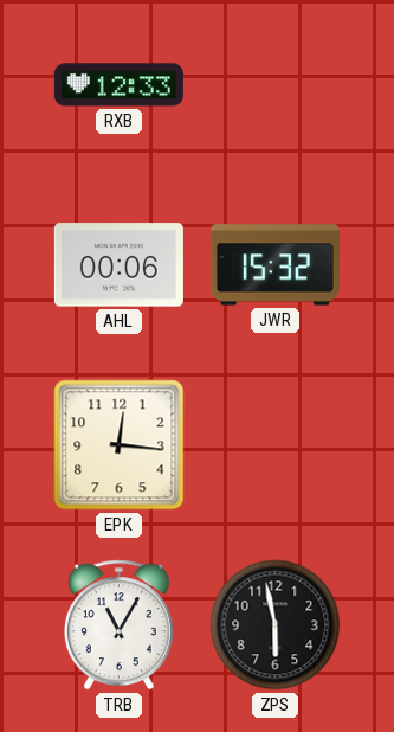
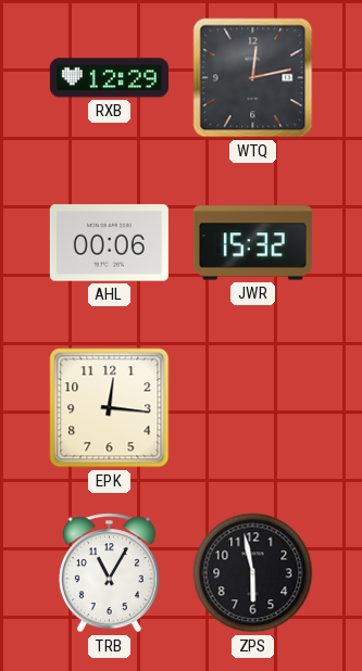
RXB: 12:33 -> 12:29 (109, 78)
WTQ: none -> 12:13 (253, 78)
